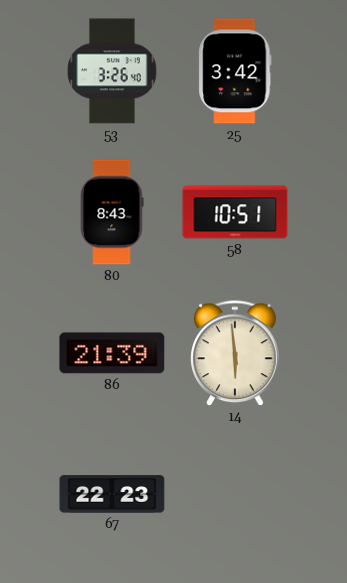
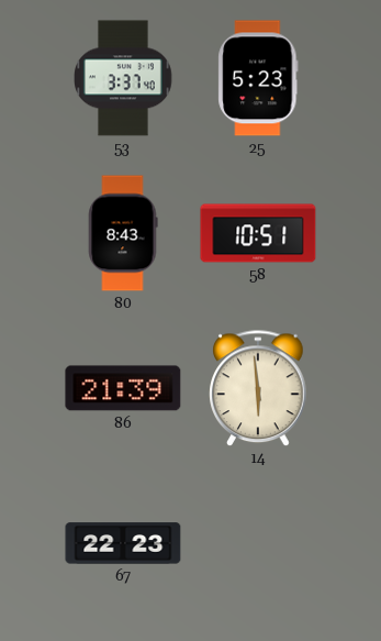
53: 3:26 -> 3:37 (123, 78)
25: 3:42 -> 5:23 (258, 78)
